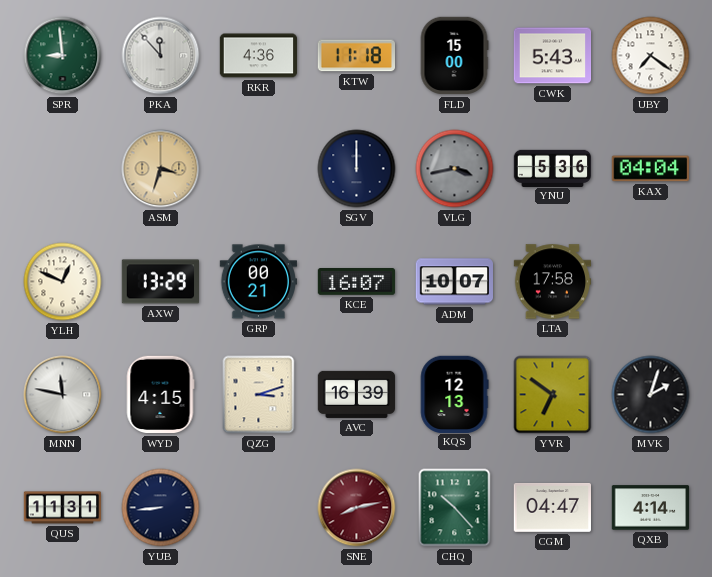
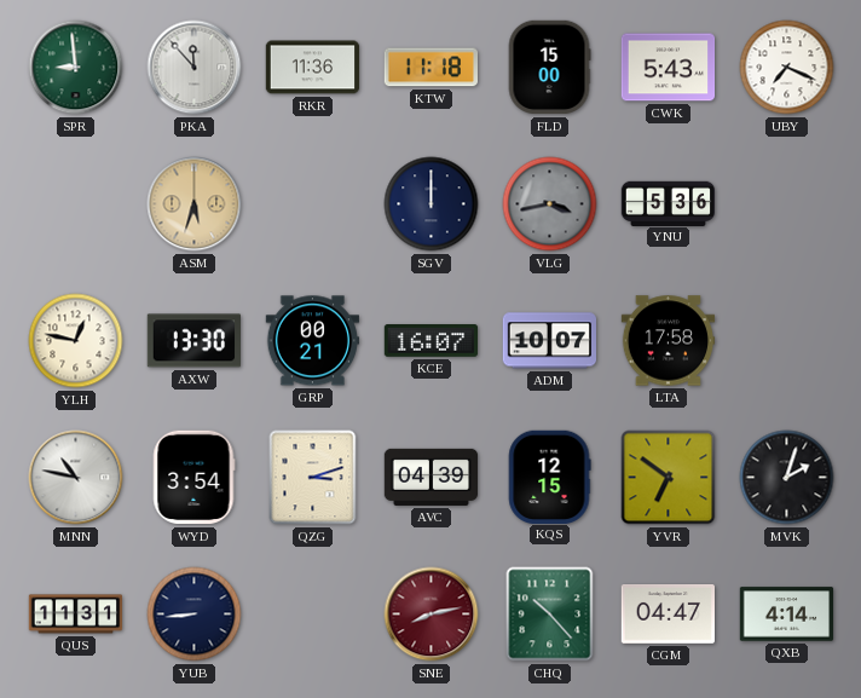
RKR: 4:36 -> 11:36 (313, 68)
UBY: 7:21 -> 7:19 (787, 68)
ASM: 3:33 -> 5:33 (195, 204)
KAX: 04:04 -> none (650, 169)
YLH: 12:49 -> 12:47 (76, 341)
AXW: 13:29 -> 13:30 (193, 341)
MNN: 11:47 -> 10:47 (76, 478)
WYD: 4:15 -> 3:54 (193, 478)
AVC: 16:39 -> 04:39 (432, 477)
KQS: 12:13 -> 12:15 (549, 477)
